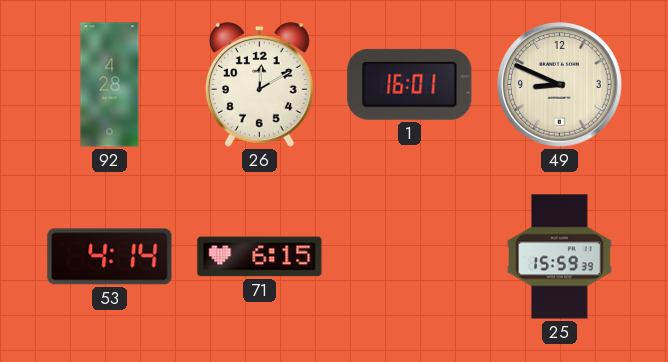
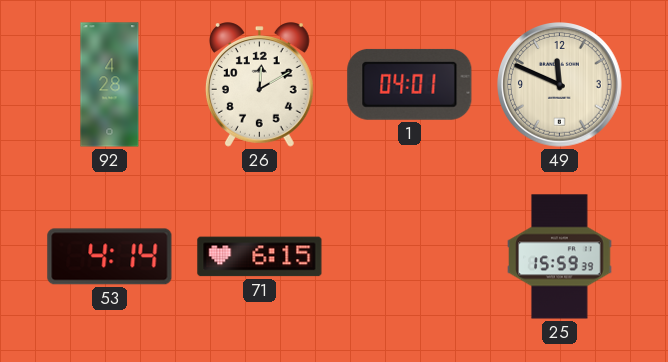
1: 16:01 -> 04:01 (410, 84)
49: 8:49 -> 11:49 (560, 85)
